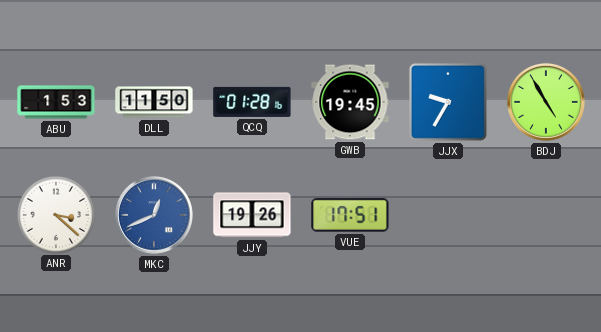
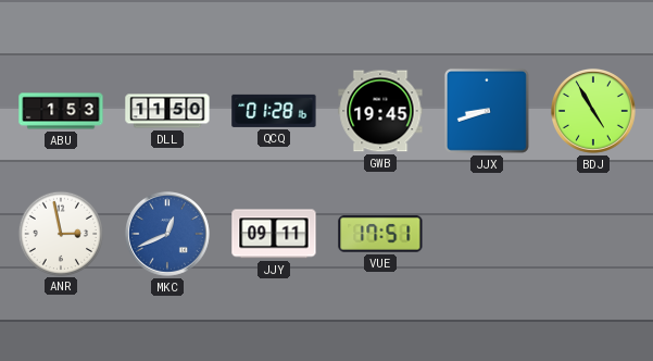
JJX: 9:35 -> 8:42 (487, 111)
ANR: 3:22 -> 2:58 (60, 233)
JJY: 19:26 -> 09:11 (274, 234)
